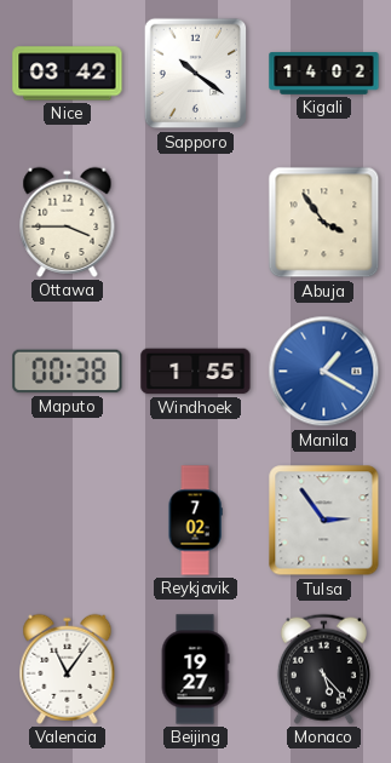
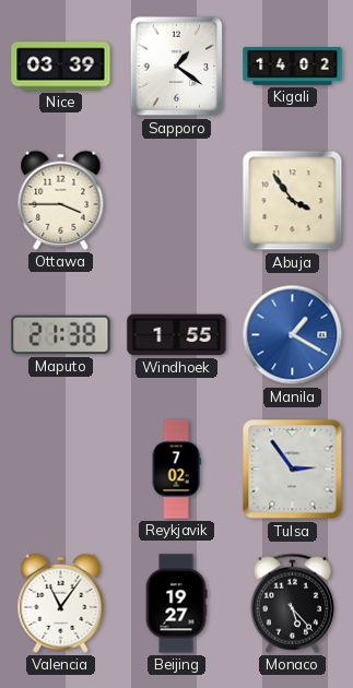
Nice: 03:42 -> 03:39 (61, 67)
Sapporo: 10:21 -> 1:21 (177, 67)
Maputo: 00:38 -> 21:38 (61, 335)
